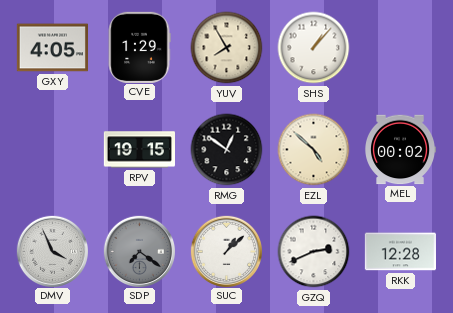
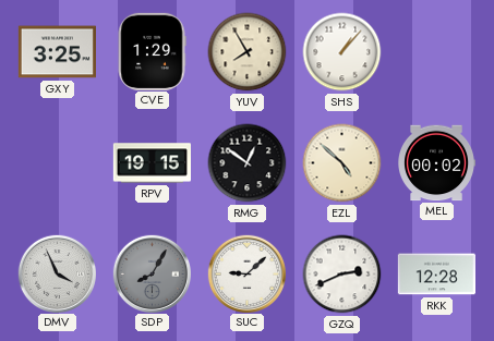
GXY: 4:05 -> 3:25 (57, 52)
SDP: 7:21 -> 8:05 (152, 273)
SUC: 1:08 -> 9:08 (246, 273)
